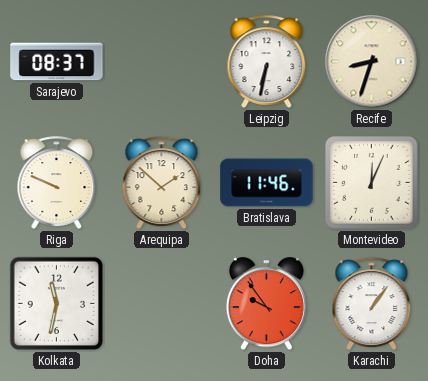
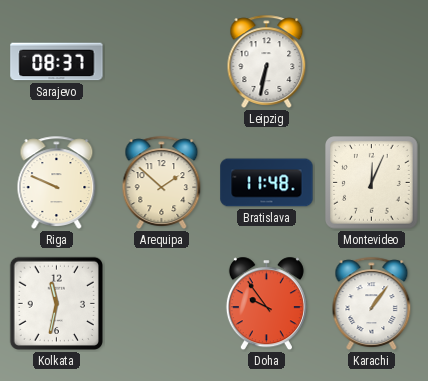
Recife: 8:33 -> none (372, 62)
Bratislava: 11:46 -> 11:48 (267, 183)
